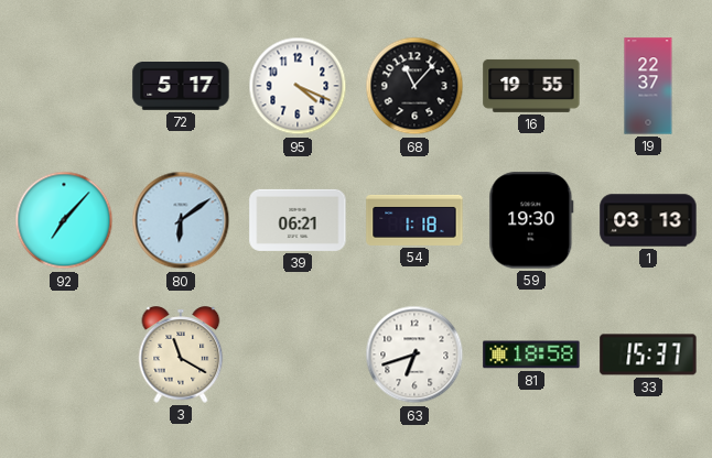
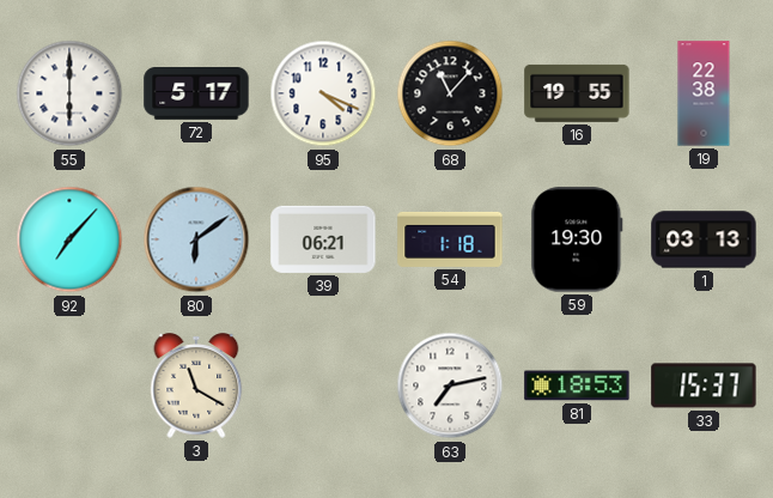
55: none -> 6:00 (69, 93)
19: 22:37 -> 22:38 (704, 93)
63: 6:42 -> 7:13 (450, 385)
81: 18:58 -> 18:53 (577, 385)
